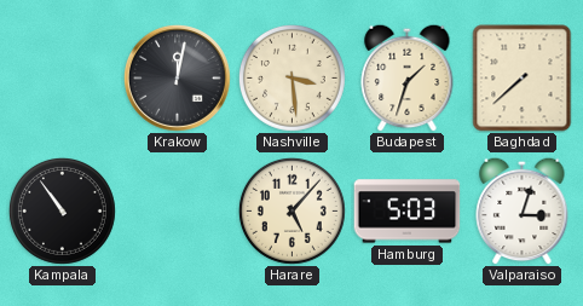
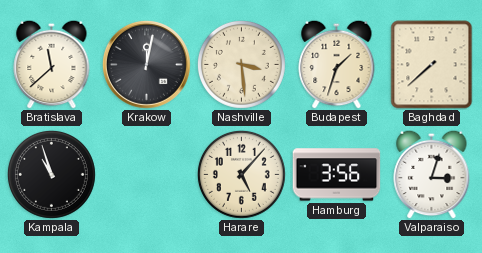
Bratislava: none -> 11:38 (52, 64)
Kampala: 10:54 -> 10:57 (51, 174)
Hamburg: 5:03 -> 3:56 (337, 175)
